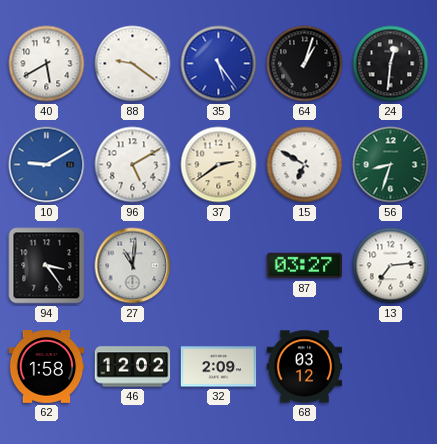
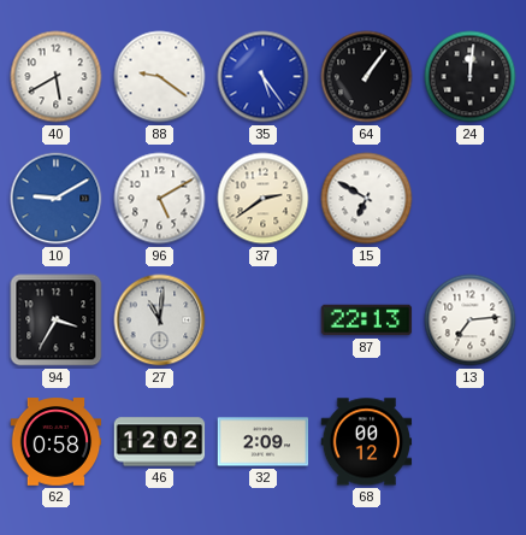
64: 1:03 -> 1:06 (367, 77)
24: 12:31 -> 12:01 (471, 77)
56: 8:33 -> none (391, 165)
94: 3:24 -> 3:35 (57, 321)
87: 03:27 -> 22:13 (367, 321)
62: 1:58 -> 0:58 (57, 442)
68: 03:12 -> 00:12 (367, 442)
